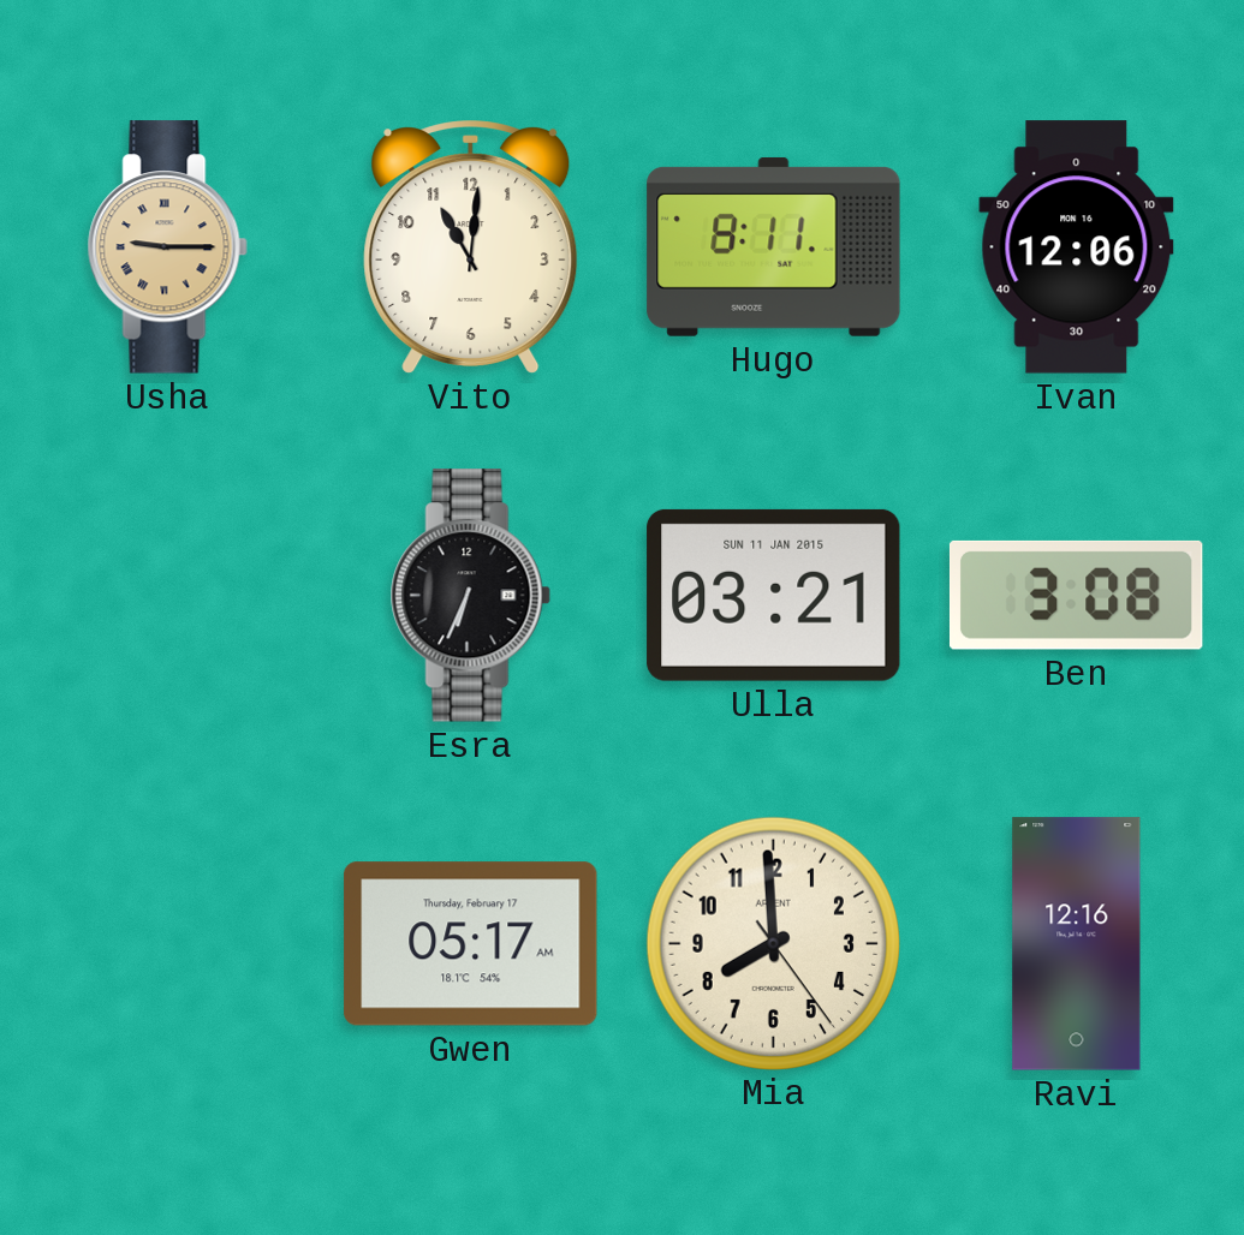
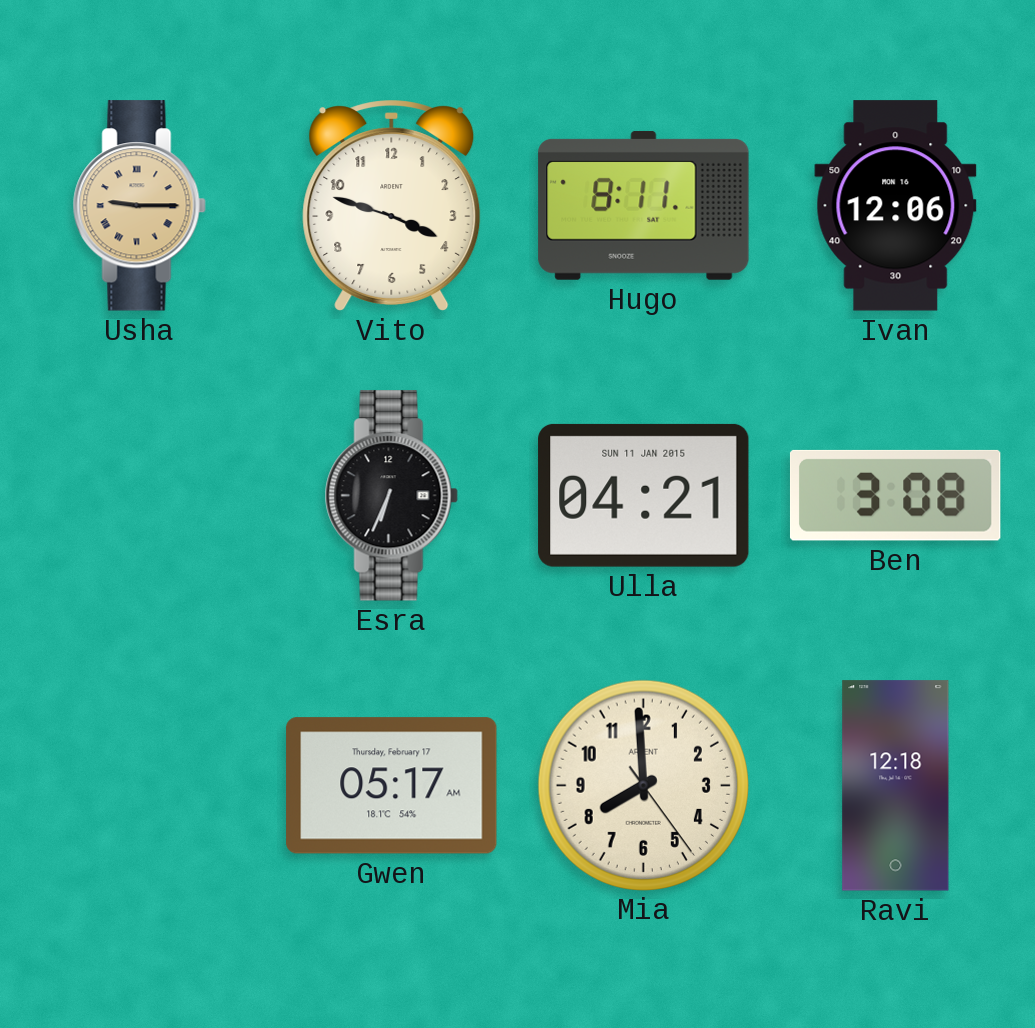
Vito: 11:01 -> 3:48 (392, 206)
Ulla: 03:21 -> 04:21 (644, 495)
Ravi: 12:16 -> 12:18 (896, 786)
